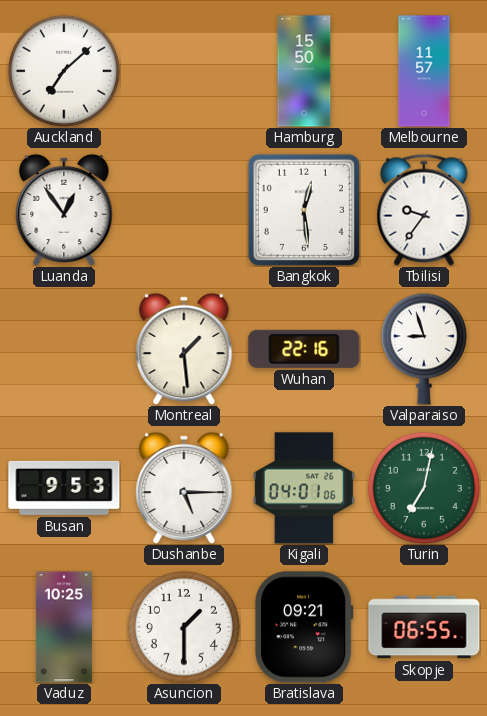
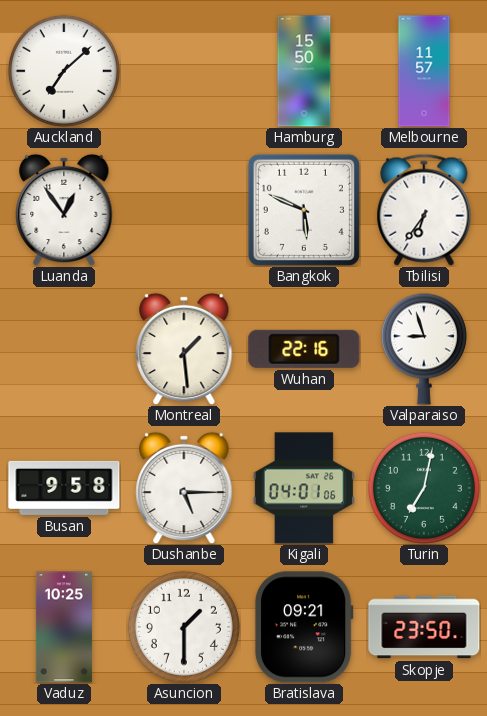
Bangkok: 12:29 -> 5:49 (304, 210)
Tbilisi: 9:36 -> 6:36 (424, 210)
Busan: 9:53 -> 9:58 (64, 488)
Skopje: 06:55 -> 23:50 (424, 627)
